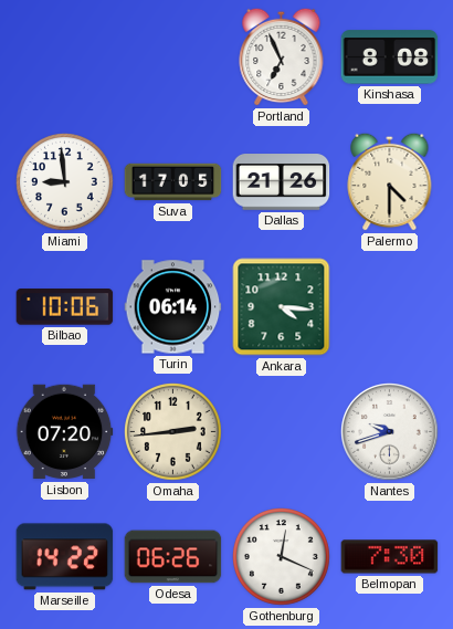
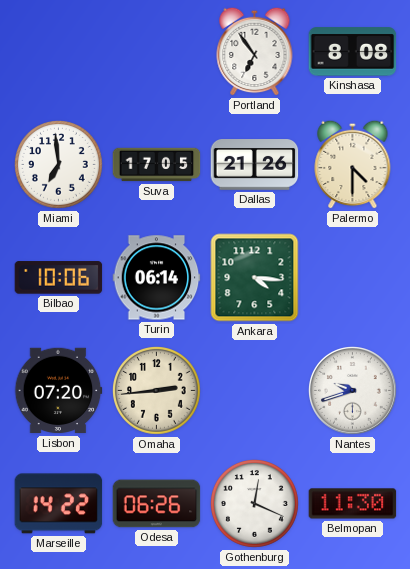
Portland: 6:56 -> 6:54 (255, 51)
Miami: 8:59 -> 6:59 (59, 165)
Belmopan: 7:30 -> 11:30 (353, 504)
